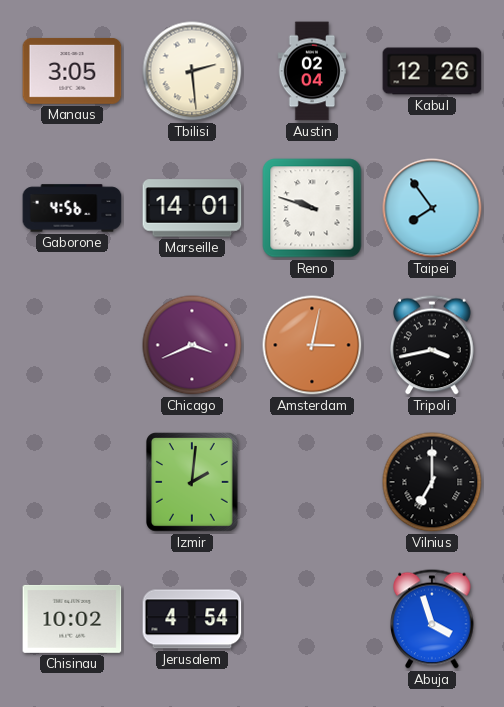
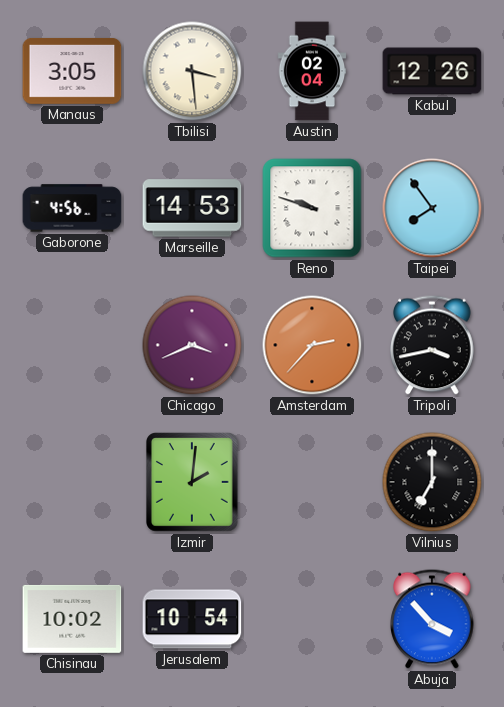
Tbilisi: 2:29 -> 3:29 (192, 71)
Marseille: 14:01 -> 14:53 (192, 208)
Amsterdam: 3:02 -> 2:37 (312, 345)
Jerusalem: 4:54 -> 10:54 (192, 619)
Abuja: 3:57 -> 3:53 (432, 619)
